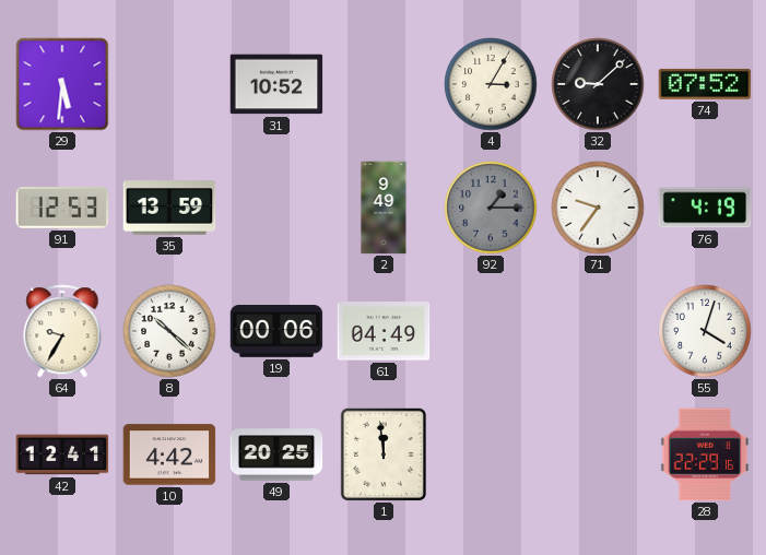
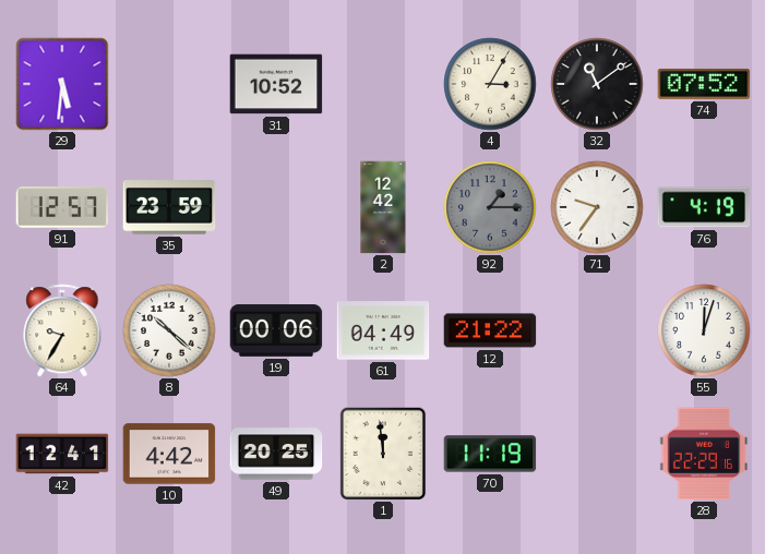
32: 9:08 -> 11:09 (597, 84)
91: 12:53 -> 12:57 (62, 208)
35: 13:59 -> 23:59 (169, 208)
2: 9:49 -> 12:42 (383, 207)
12: none -> 21:22 (490, 330)
55: 4:03 -> 12:03 (704, 330)
70: none -> 11:19 (490, 454)
